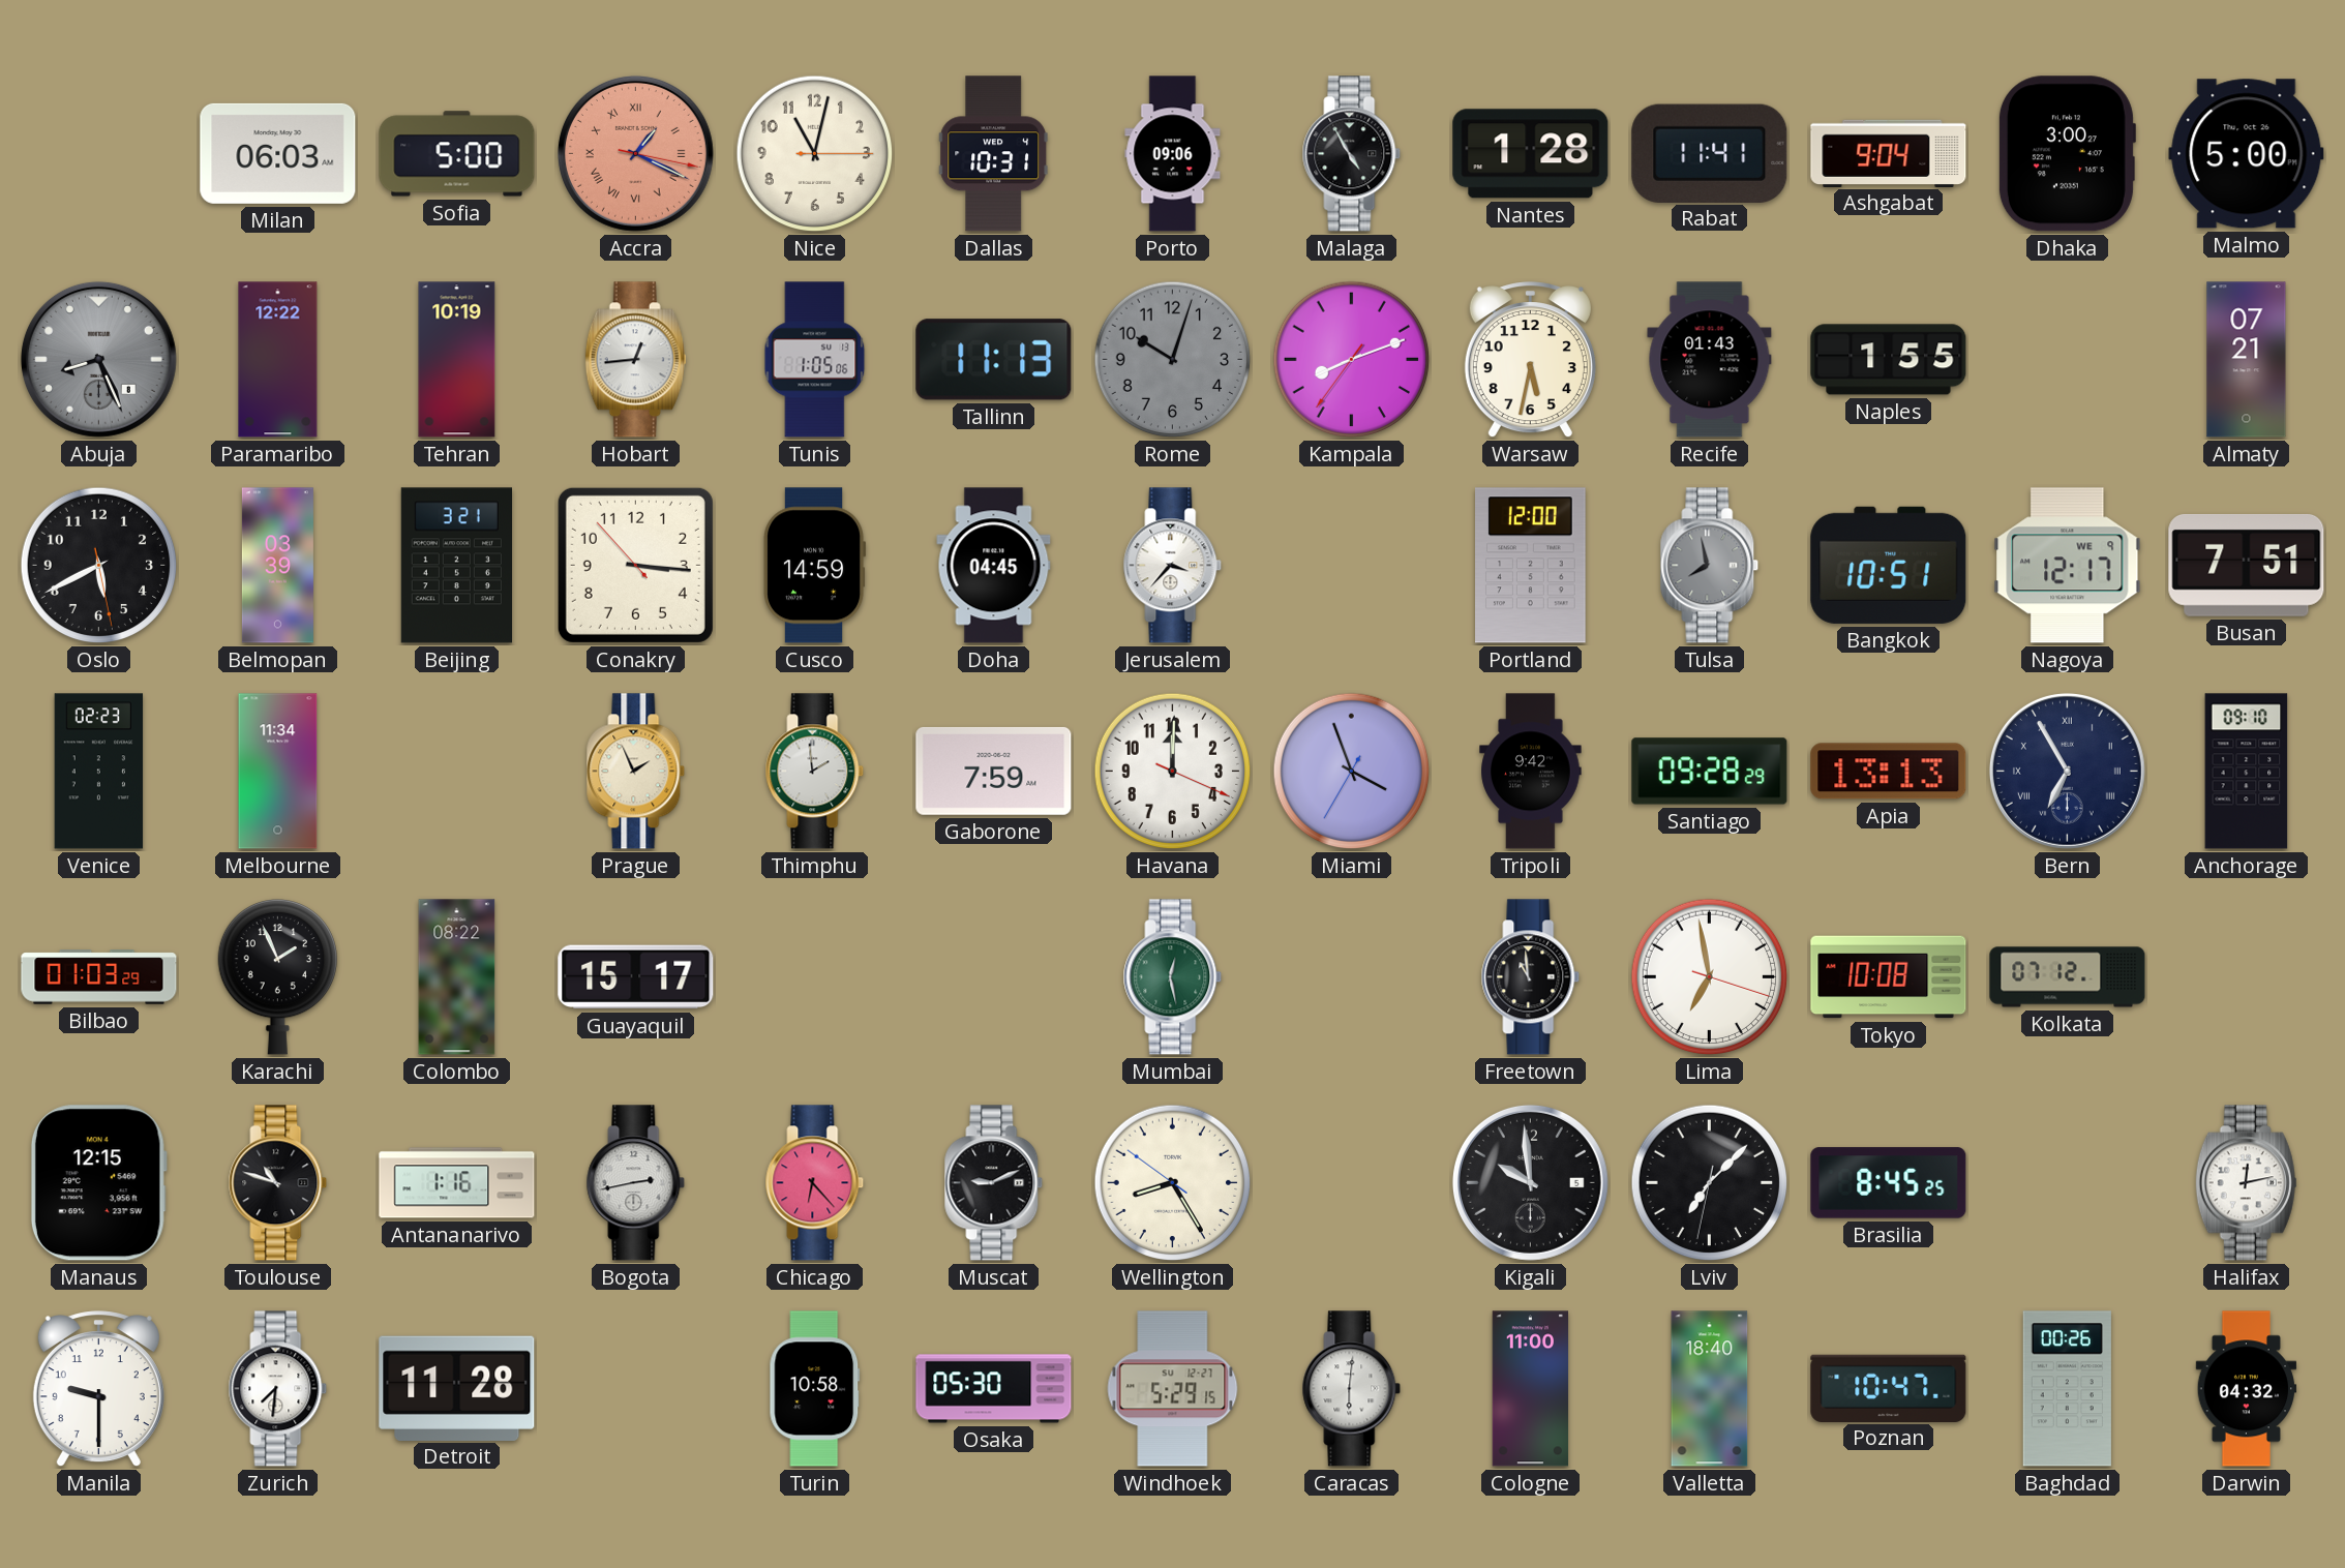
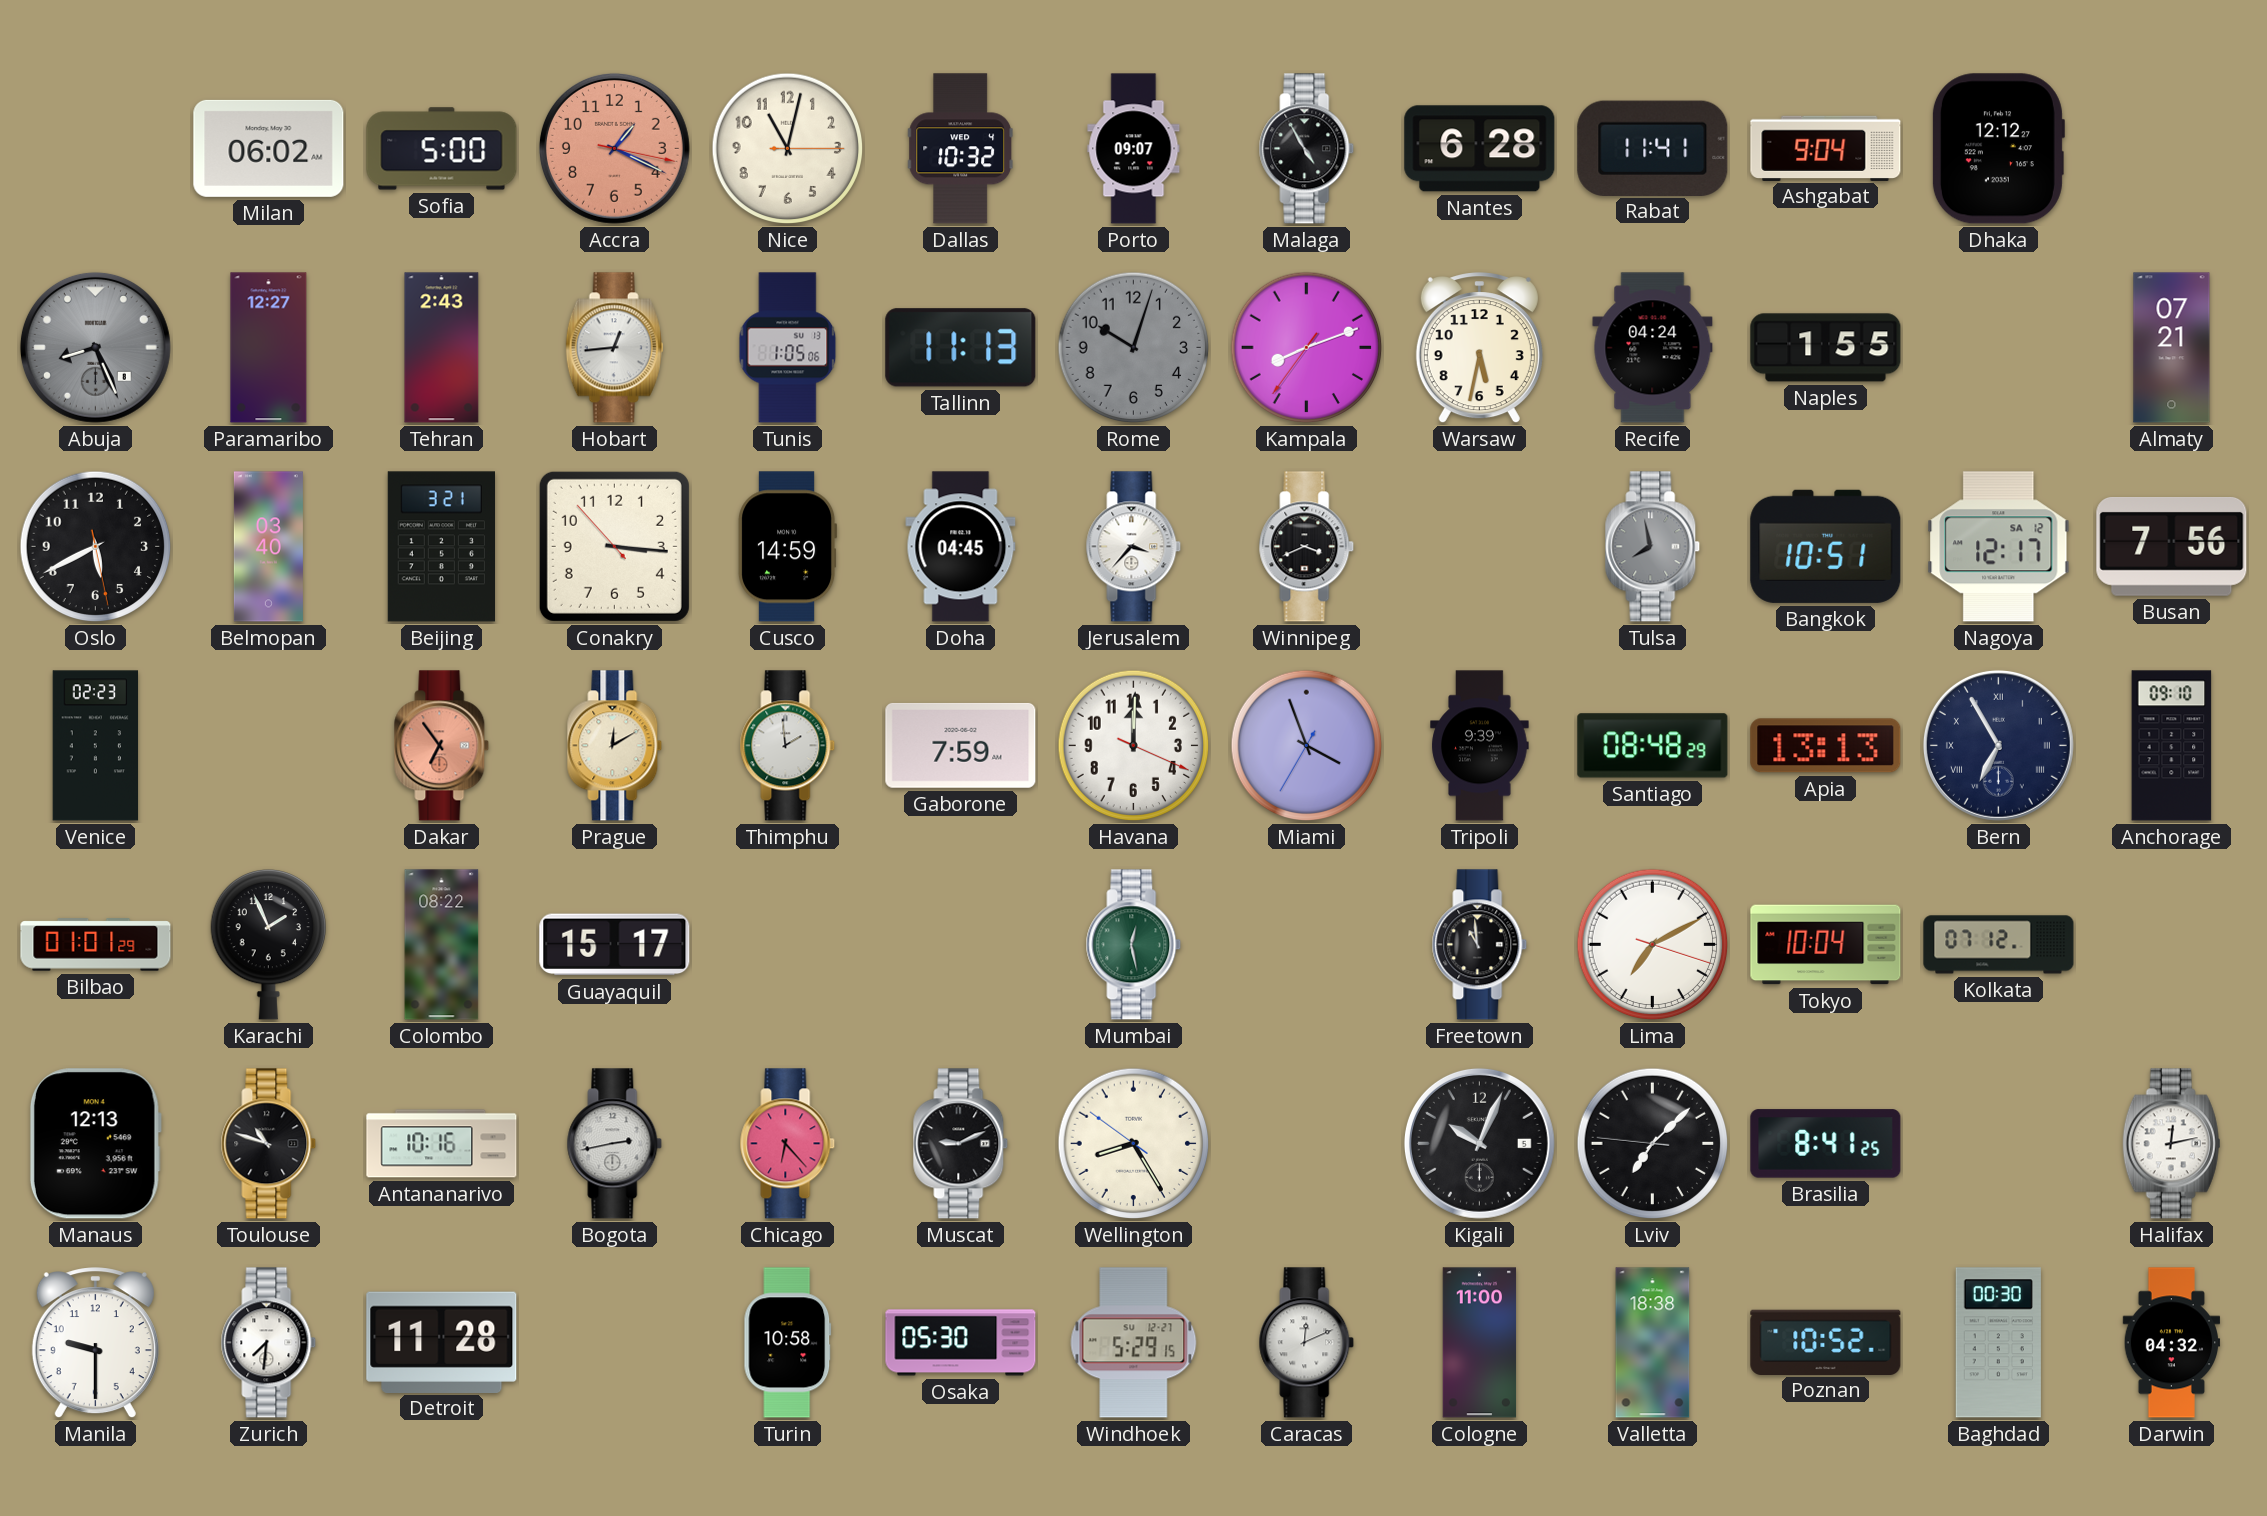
Milan: 06:03 -> 06:02 (269, 148)
Accra numerals: Roman -> Arabic (614, 148)
Dallas: 10:31 -> 10:32 (960, 149)
Porto: 09:06 -> 09:07 (1134, 149)
Nantes: 1:28 -> 6:28 (1480, 149)
Dhaka: 3:00 -> 12:12 (1998, 149)
Malmo: 5:00 -> none (2247, 154)
Paramaribo: 12:22 -> 12:27 (269, 348)
Tehran: 10:19 -> 2:43 (442, 348)
Recife: 01:43 -> 04:24 (1653, 348)
Belmopan: 03:39 -> 03:40 (268, 547)
Winnipeg: none -> 3:41 (1307, 547)
Portland: 12:00 -> none (1531, 566)
Nagoya date: WE 9 -> SA 12 (1999, 547)
Busan: 7:51 -> 7:56 (2172, 546)
Melbourne: 11:34 -> none (278, 772)
Dakar: none -> 6:54 (442, 746)
Prague: 1:56 -> 12:10 (615, 746)
Tripoli: 9:42 -> 9:39 (1480, 746)
Santiago: 09:28 -> 08:48 (1653, 746)
Bilbao: 01:03 -> 01:01 (96, 945)
Lima: 6:58 -> 7:10 (1653, 945)
Tokyo: 10:08 -> 10:04 (1826, 945)
Manaus: 12:15 -> 12:13 (95, 1144)
Antananarivo: 1:16 -> 10:16 (442, 1144)
Kigali: 9:59 -> 10:04 (1479, 1143)
Lviv: 7:07:32 -> 7:07:46 (1653, 1144)
Brasilia: 8:45 -> 8:41 (1826, 1144)
Caracas: 6:01 -> 12:11 (1307, 1343)
Valletta: 18:40 -> 18:38 (1653, 1343)
Poznan: 10:47 -> 10:52 (1826, 1342)
Baghdad: 00:26 -> 00:30 (1998, 1343)
